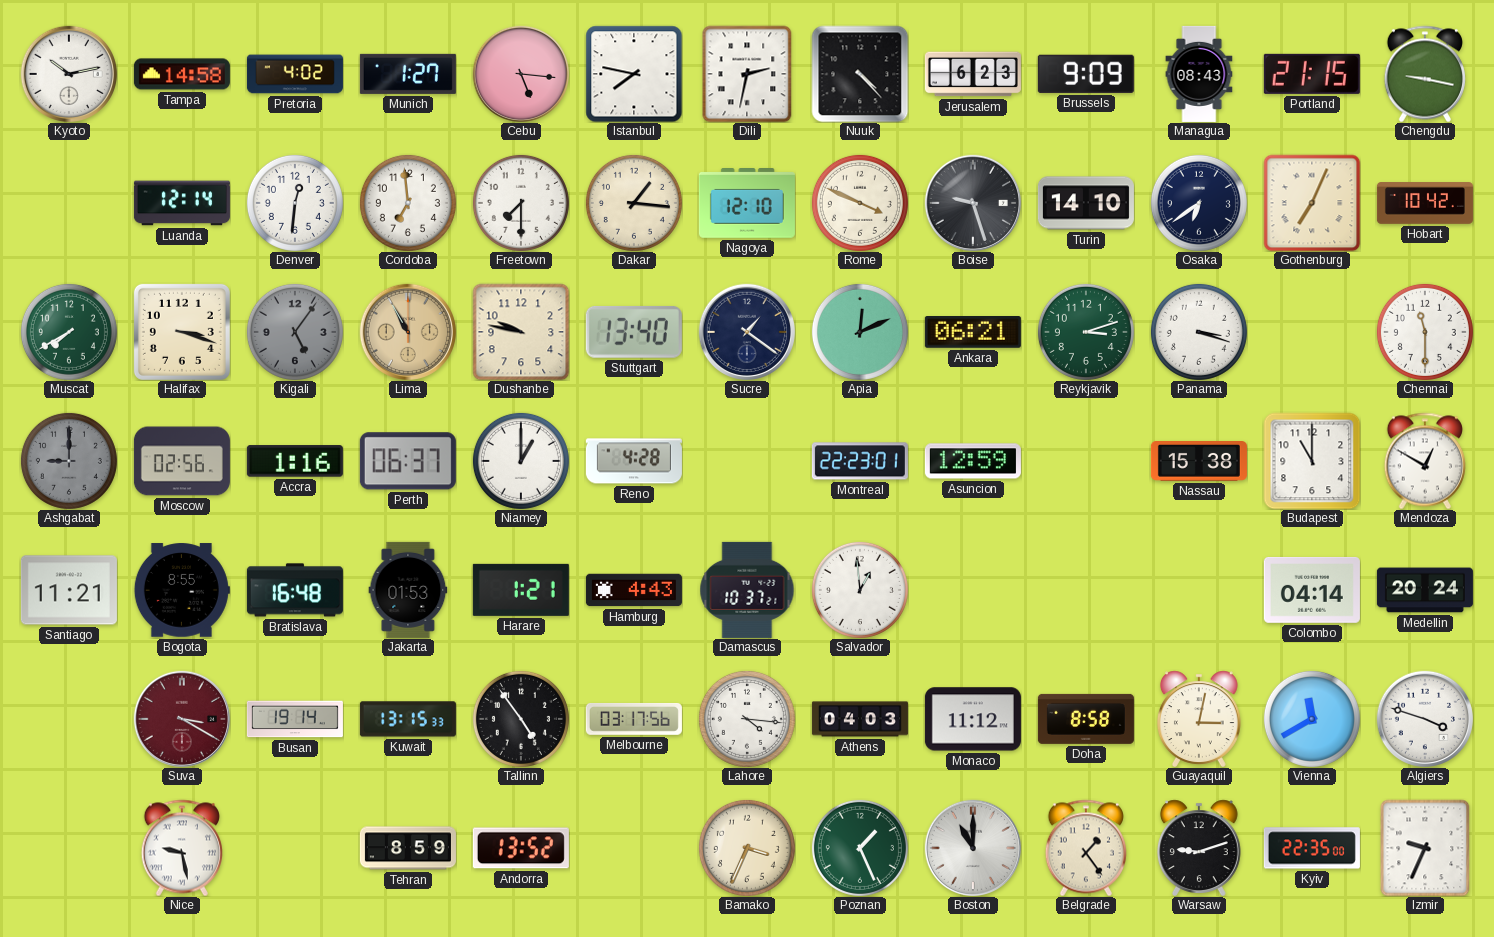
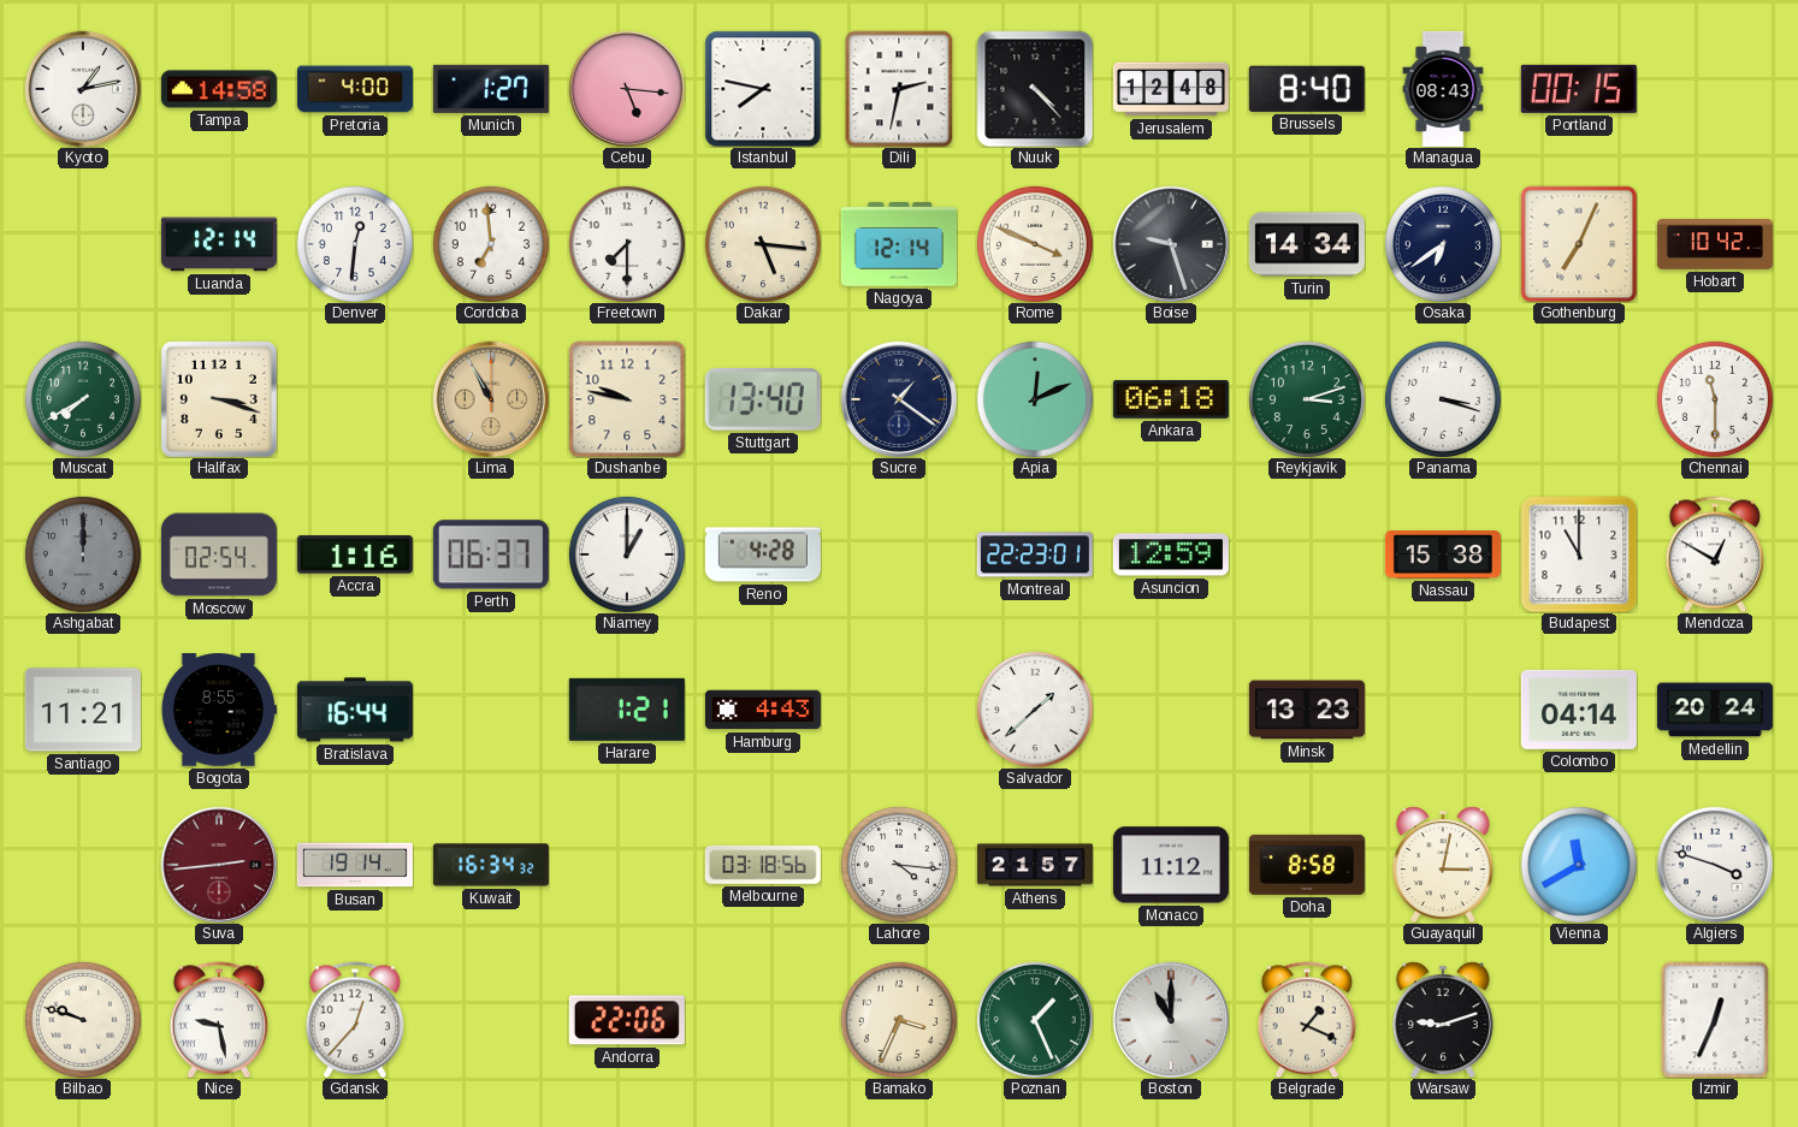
Kyoto: 10:13 -> 1:13 (83, 89)
Pretoria: 4:02 -> 4:00 (355, 89)
Jerusalem: 6:23 -> 12:48 (1171, 89)
Brussels: 9:09 -> 8:40 (1307, 89)
Portland: 21:15 -> 00:15 (1579, 89)
Chengdu: 9:17 -> none (1425, 74)
Dakar: 1:16 -> 5:16 (763, 244)
Nagoya: 12:10 -> 12:14 (899, 245)
Turin: 14:10 -> 14:34 (1307, 244)
Kigali: 5:06 -> none (295, 332)
Ankara: 06:21 -> 06:18 (1171, 401)
Ashgabat: 9:00 -> 12:00 (83, 554)
Moscow: 02:56 -> 02:54 (219, 554)
Bratislava: 16:48 -> 16:44 (355, 710)
Jakarta: 01:53 -> none (408, 590)
Damascus: 10:37 -> none (747, 590)
Salvador: 12:59 -> 1:38 (1035, 710)
Minsk: none -> 13:23 (1307, 710)
Suva: 3:20 -> 2:44 (219, 865)
Kuwait: 13:15 -> 16:34 (491, 865)
Tallinn: 4:54 -> none (521, 719)
Melbourne: 03:17 -> 03:18 (763, 865)
Athens: 04:03 -> 21:57 (1035, 865)
Bilbao: none -> 9:48 (83, 1020)
Gdansk: none -> 12:37 (355, 1020)
Tehran: 8:59 -> none (408, 848)
Andorra: 13:52 -> 22:06 (627, 1020)
Belgrade: 1:24 -> 1:19 (1307, 1020)
Kyiv: 22:35 -> none (1312, 848)
Izmir: 9:34 -> 12:34 (1715, 1020)
